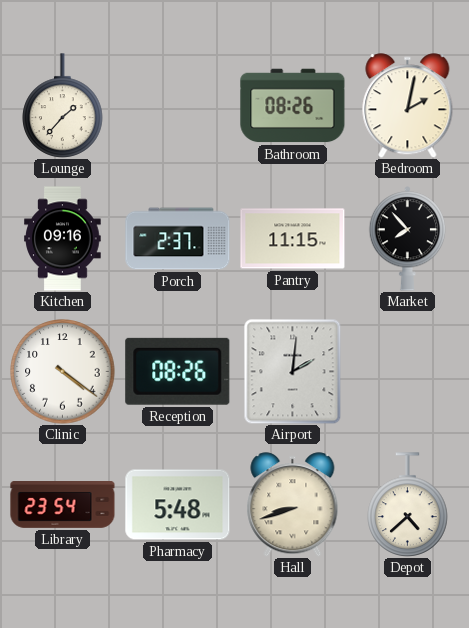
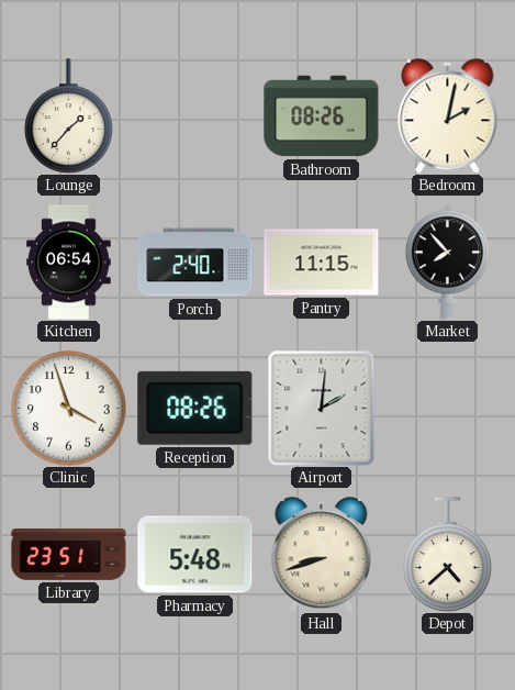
Kitchen: 09:16 -> 06:54 (69, 263)
Porch: 2:37 -> 2:40 (195, 263)
Clinic: 4:21 -> 3:57 (69, 409)
Library: 23:54 -> 23:51 (69, 555)
